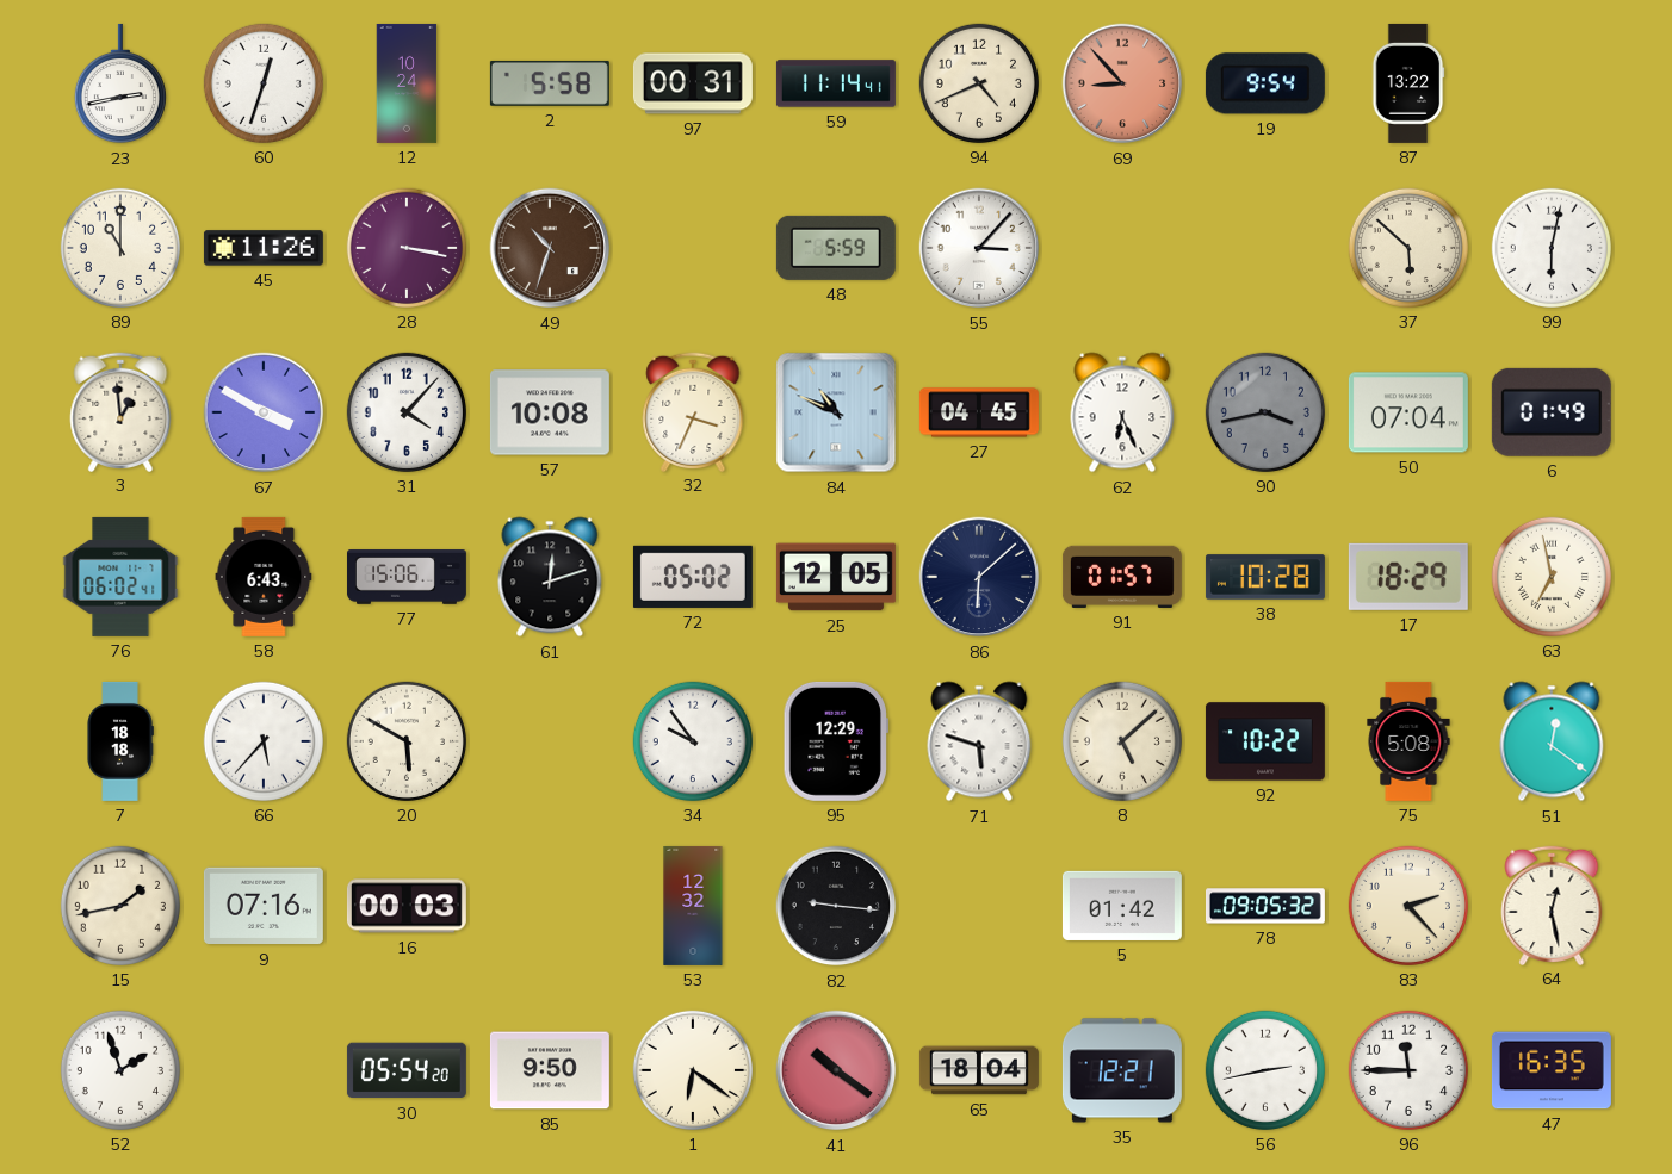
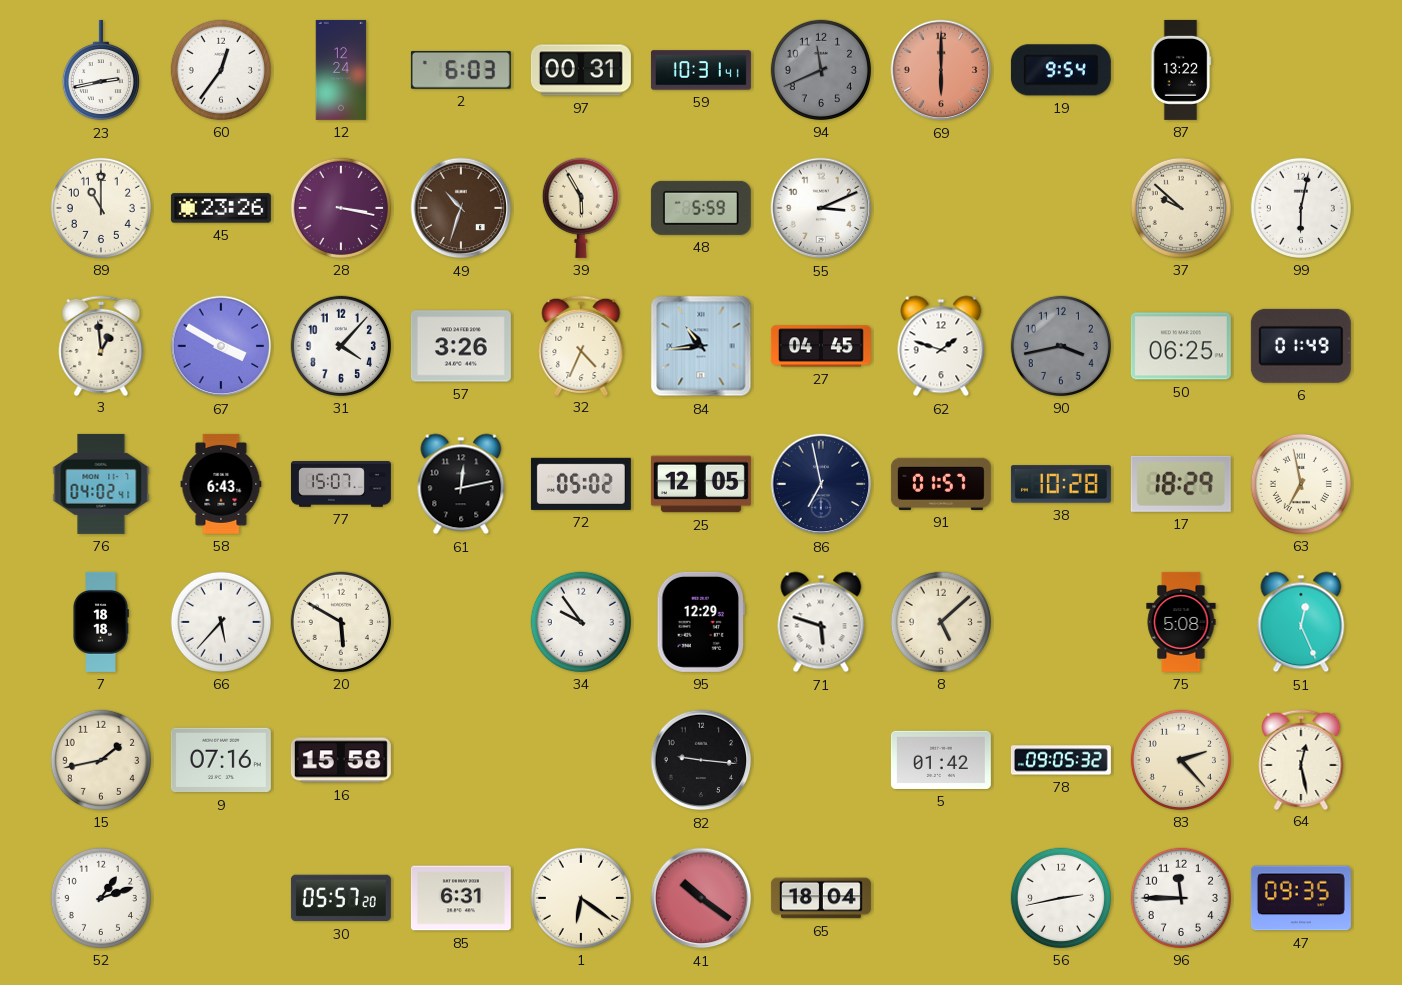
60: 12:33 -> 12:36 (221, 70)
12: 10:24 -> 12:24 (341, 70)
2: 5:58 -> 6:03 (461, 70)
59: 11:14 -> 10:31 (701, 70)
94: 4:41 -> 11:41 (821, 70)
94 dial: cream -> grey (821, 70)
69: 8:53 -> 6:00 (941, 70)
45: 11:26 -> 23:26 (221, 208)
39: none -> 5:55 (581, 208)
55: 3:07 -> 3:11 (821, 208)
37: 5:52 -> 9:52 (1181, 208)
57: 10:08 -> 3:26 (461, 346)
32: 3:34 -> 4:34 (581, 345)
84: 10:49 -> 10:44 (701, 346)
62: 6:26 -> 1:48 (941, 346)
50: 07:04 -> 06:25 (1181, 346)
76: 06:02 -> 04:02 (101, 484)
77: 15:06 -> 15:07 (341, 484)
61: 12:12 -> 12:13 (461, 484)
86: 6:08 -> 6:58 (821, 484)
92: 10:22 -> none (1265, 741)
51: 12:21 -> 12:26 (1301, 622)
16: 00:03 -> 15:58 (341, 760)
53: 12:32 -> none (693, 906)
52: 1:57 -> 1:12 (101, 898)
30: 05:54 -> 05:57 (341, 898)
85: 9:50 -> 6:31 (461, 898)
35: 12:21 -> none (1122, 1070)
47: 16:35 -> 09:35 (1301, 898)
